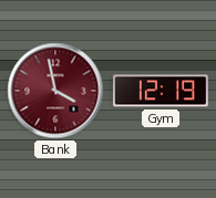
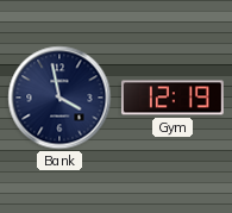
Bank dial: burgundy -> navy (59, 98)
